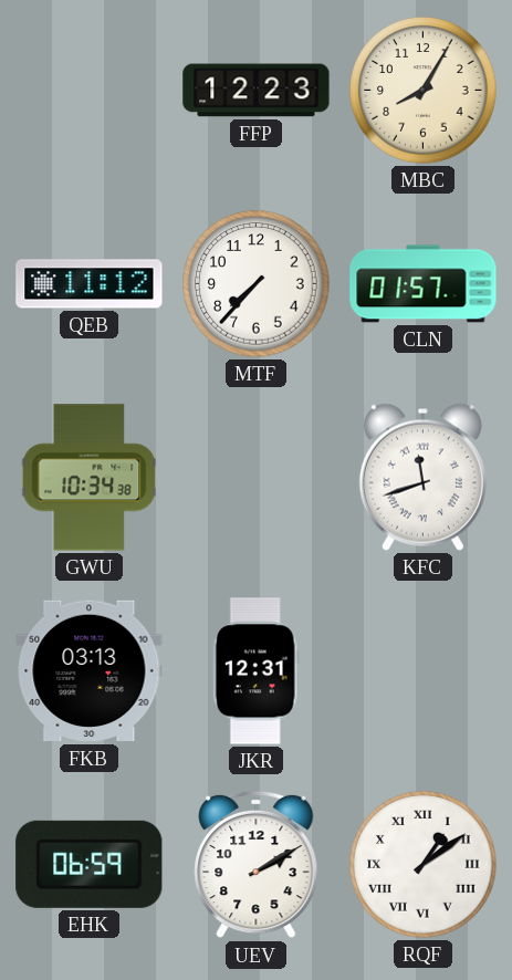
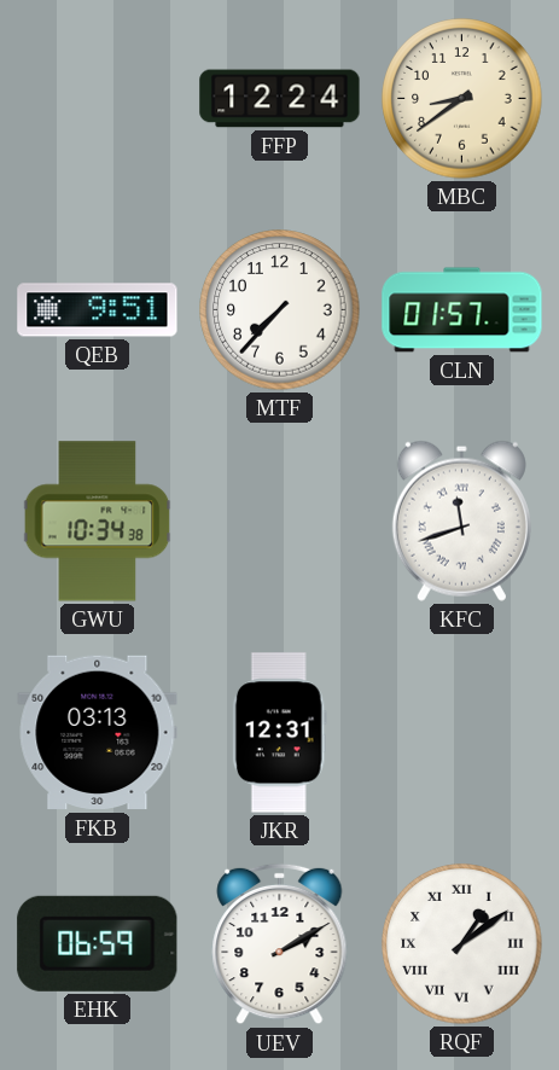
FFP: 12:23 -> 12:24 (280, 99)
MBC: 8:05 -> 8:39 (462, 99)
QEB: 11:12 -> 9:51 (98, 310)
